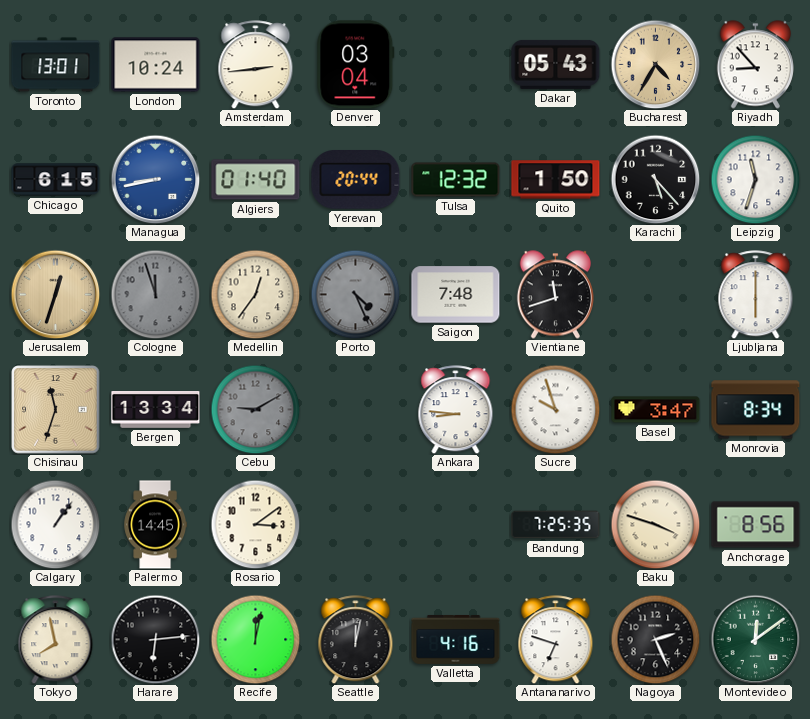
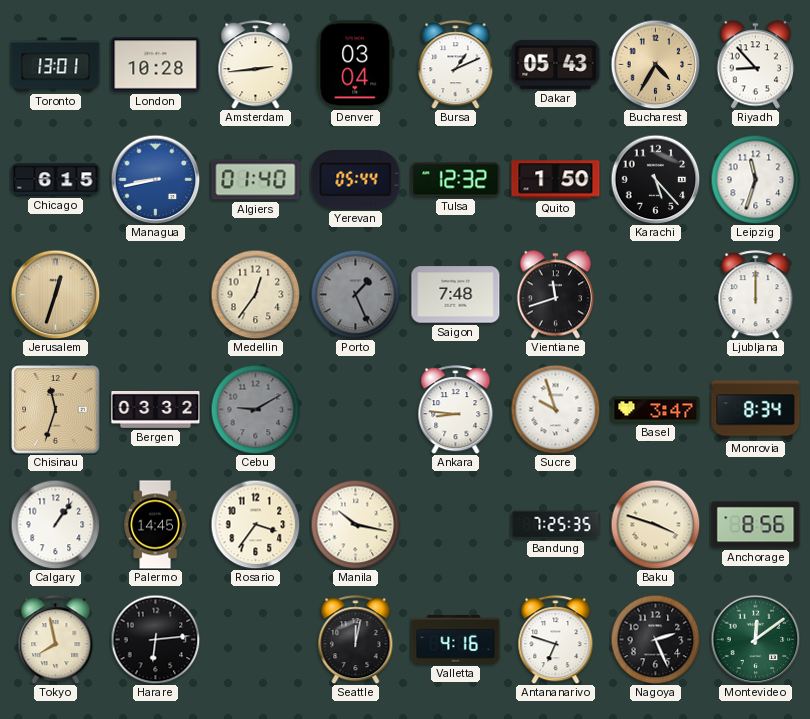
London: 10:24 -> 10:28 (156, 65)
Bursa: none -> 1:11 (456, 65)
Yerevan: 20:44 -> 05:44 (356, 180)
Cologne: 11:57 -> none (155, 294)
Porto: 4:26 -> 1:26 (355, 294)
Ljubljana: 6:00 -> 12:00 (756, 295)
Bergen: 13:34 -> 03:32 (156, 410)
Rosario: 3:09 -> 3:36 (255, 524)
Manila: none -> 10:17 (355, 524)
Recife: 12:02 -> none (255, 639)
